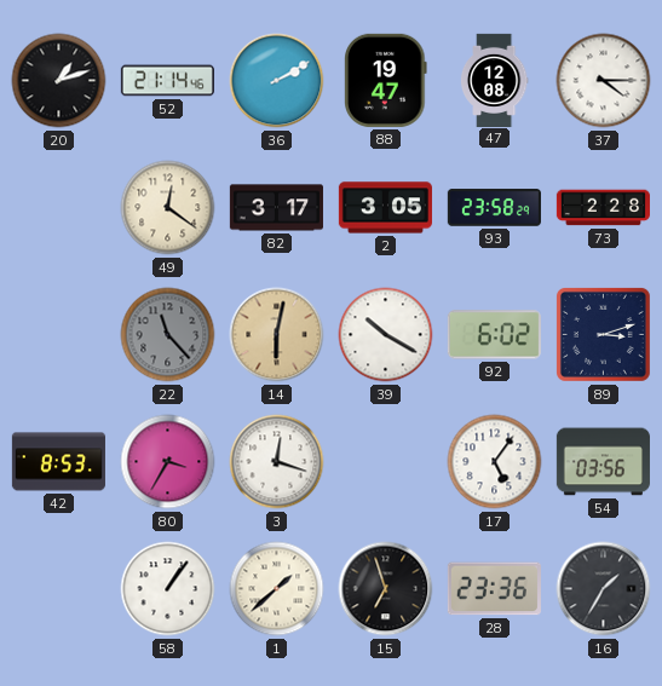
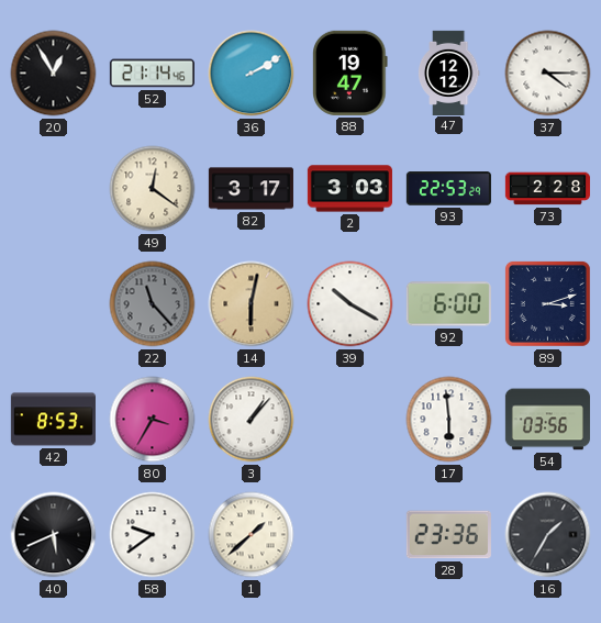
20: 1:12 -> 12:55 (54, 74)
47: 12:08 -> 12:12 (448, 73)
2: 3:05 -> 3:03 (349, 189)
93: 23:58 -> 22:53 (448, 189)
92: 6:02 -> 6:00 (448, 304)
3: 12:18 -> 1:07 (252, 420)
17: 5:06 -> 5:59 (449, 420)
40: none -> 5:41 (54, 535)
58: 1:06 -> 9:39 (153, 535)
15: 6:57 -> none (386, 589)
